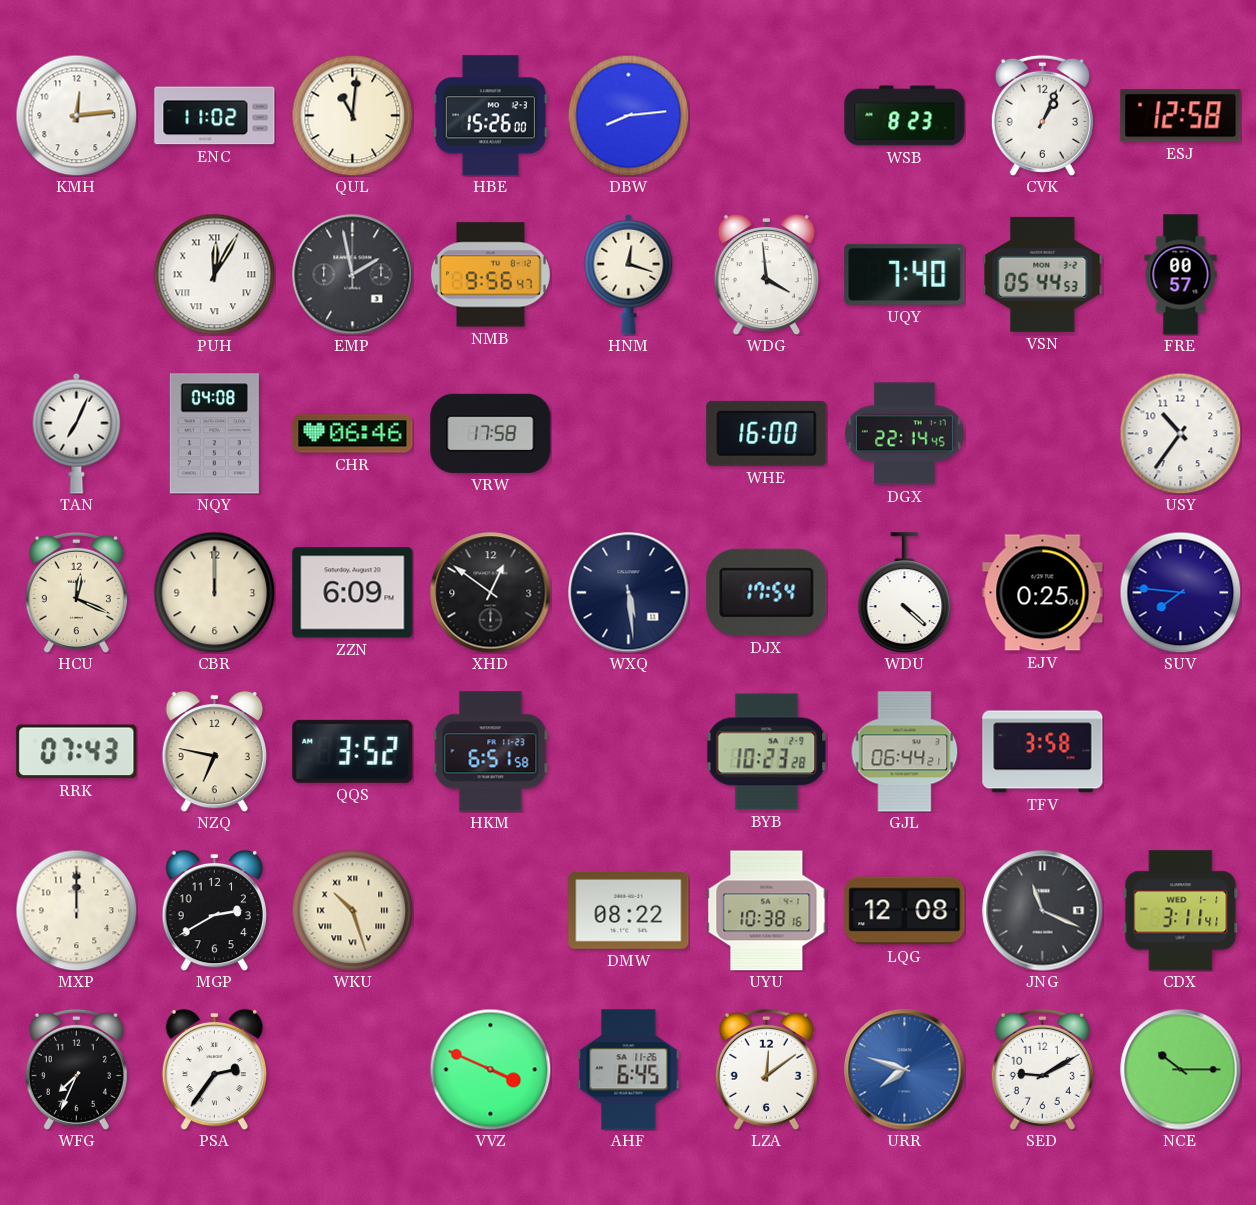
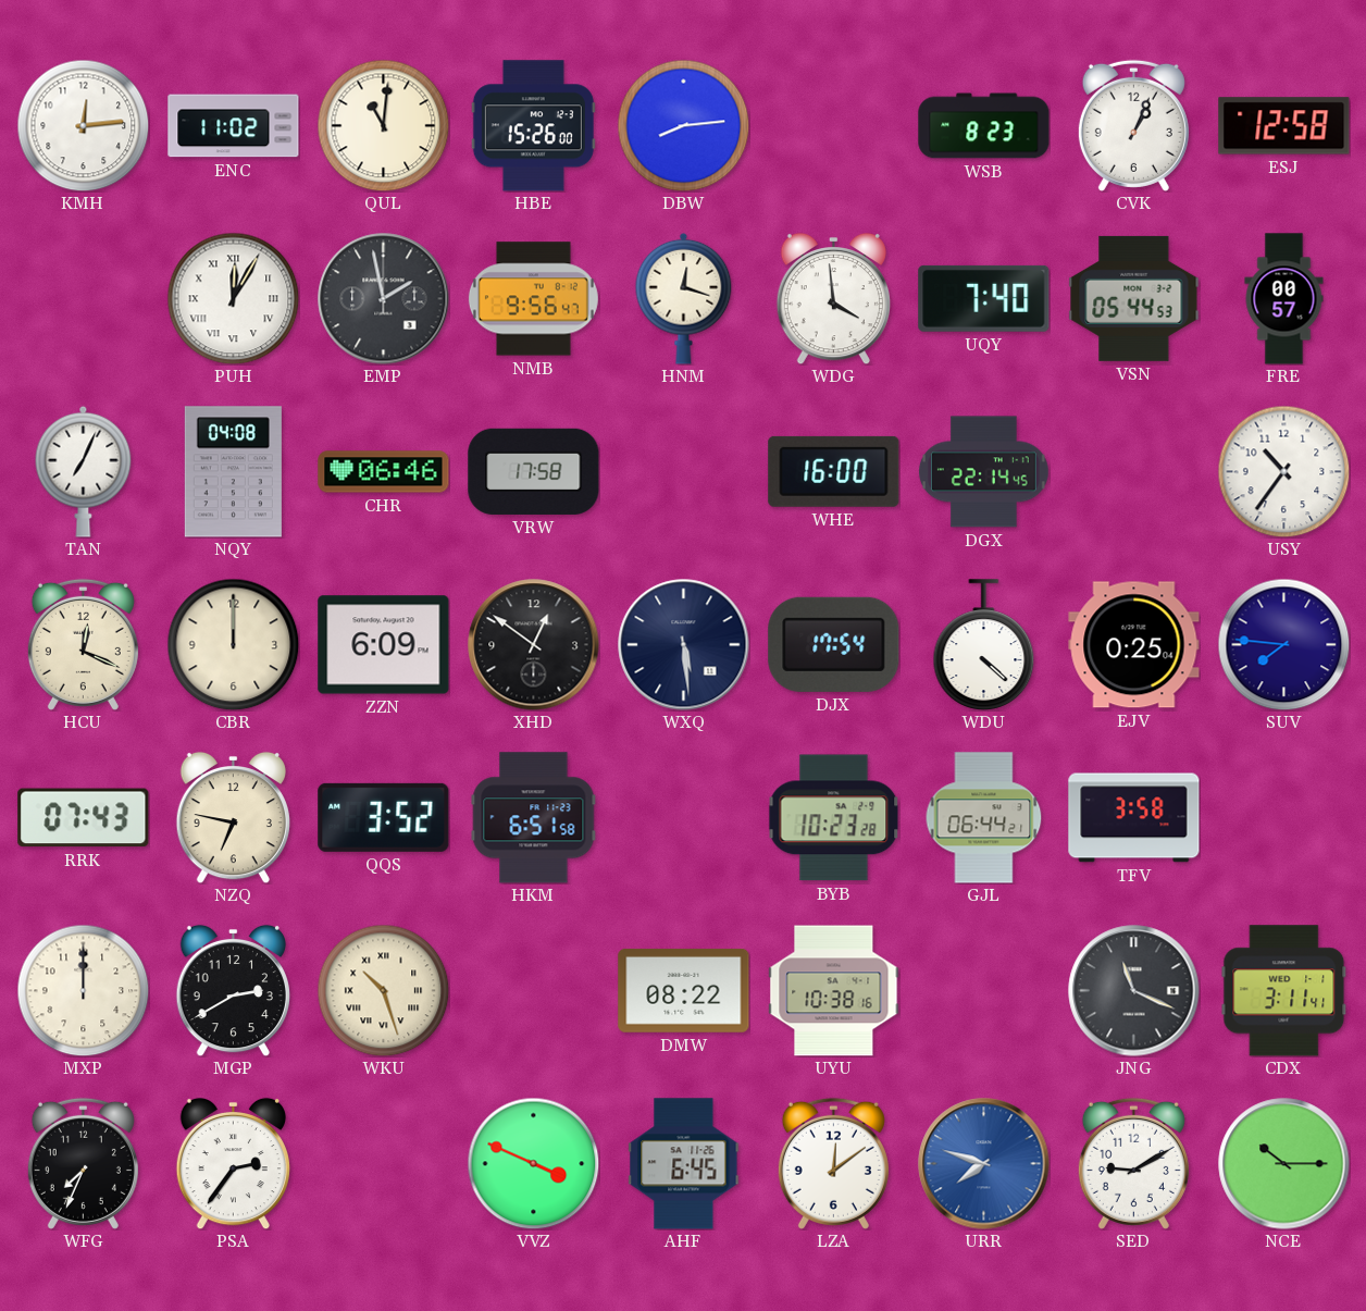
LQG: 12:08 -> none (905, 911)
